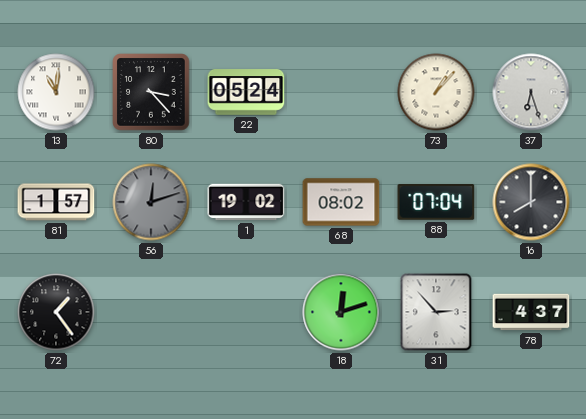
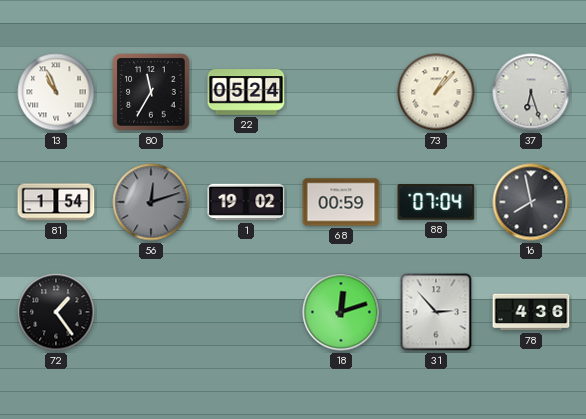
13: 11:01 -> 10:56 (56, 92)
80: 3:23 -> 11:35 (151, 92)
81: 1:57 -> 1:54 (56, 202)
68: 08:02 -> 00:59 (341, 202)
16: 8:00 -> 7:58 (531, 202)
78: 4:37 -> 4:36 (531, 312)
